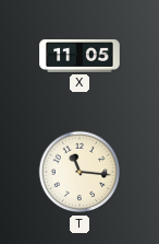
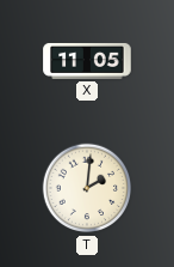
T: 11:16 -> 2:01 (87, 188)
